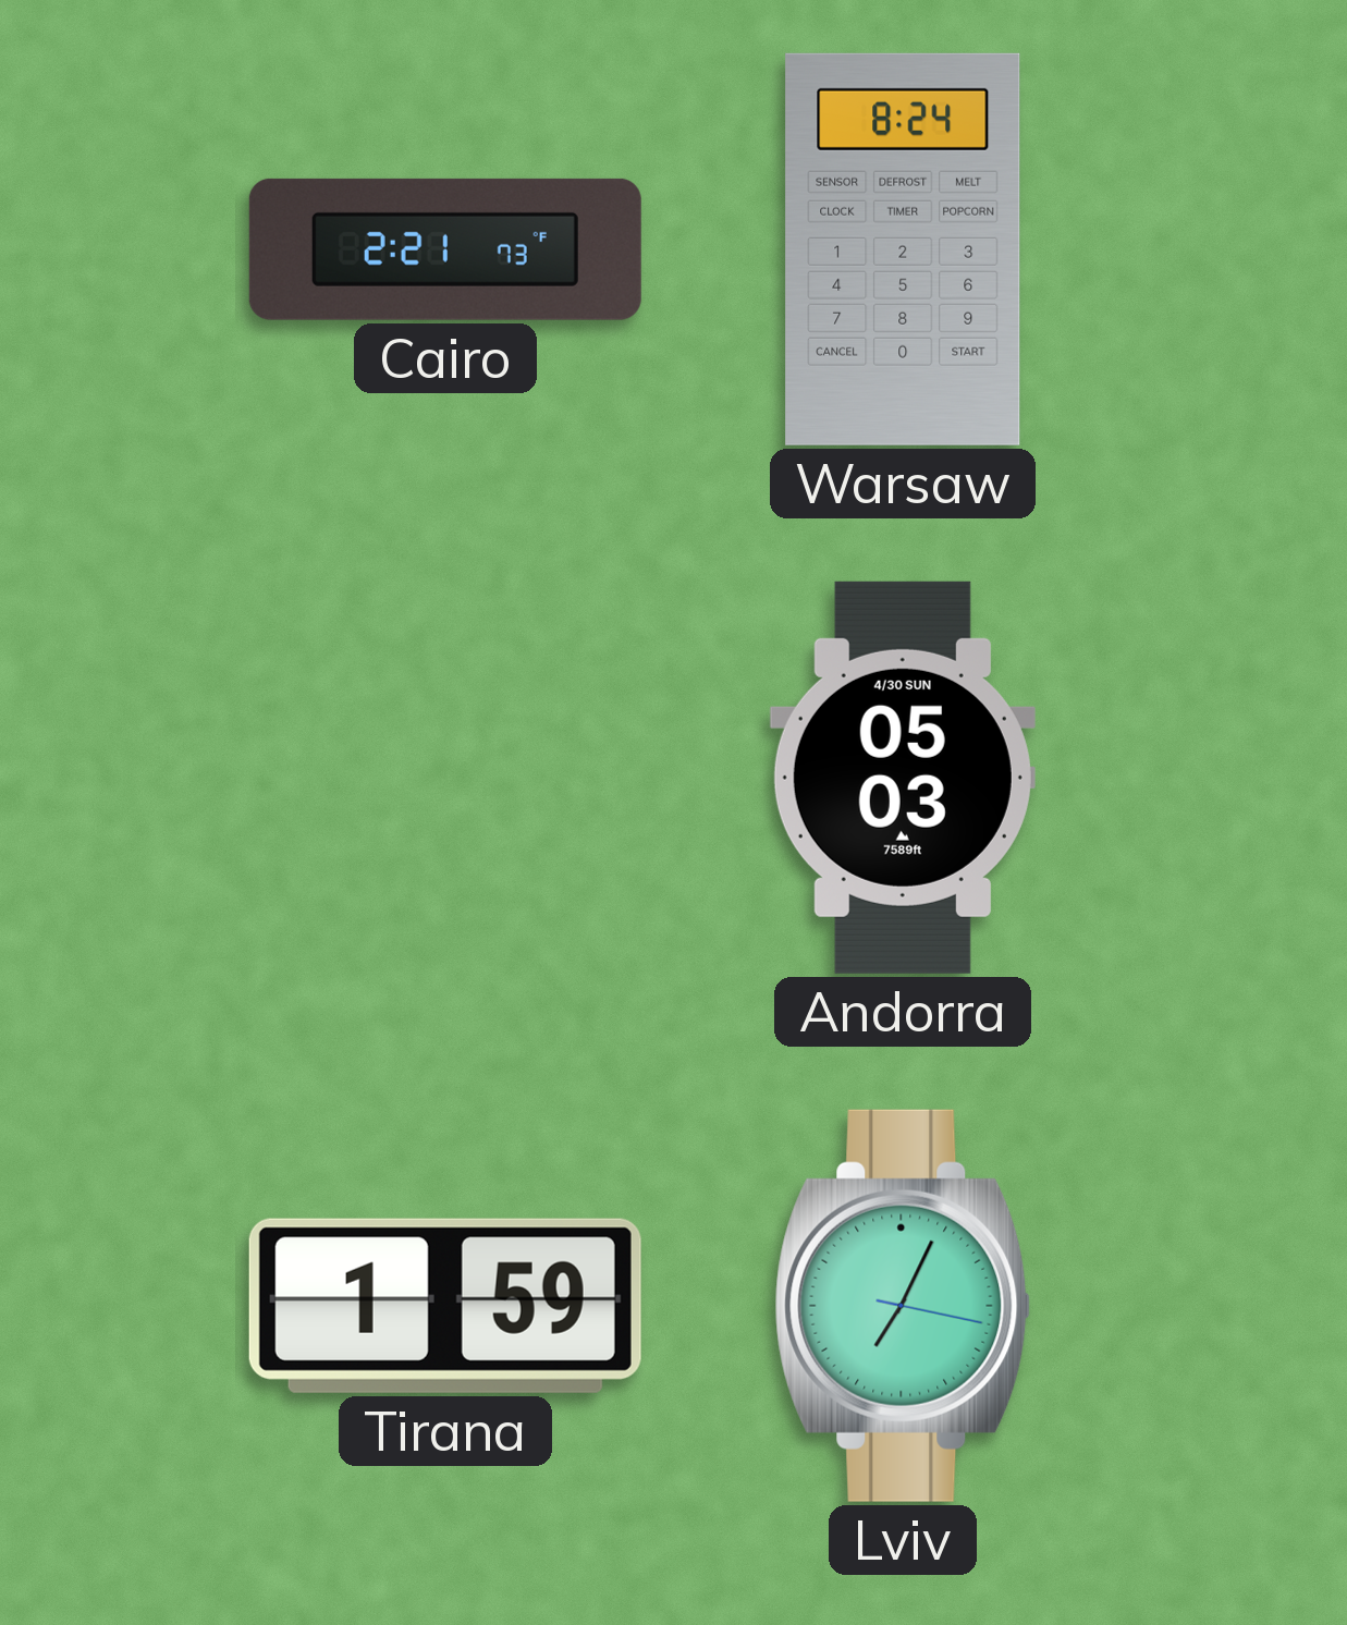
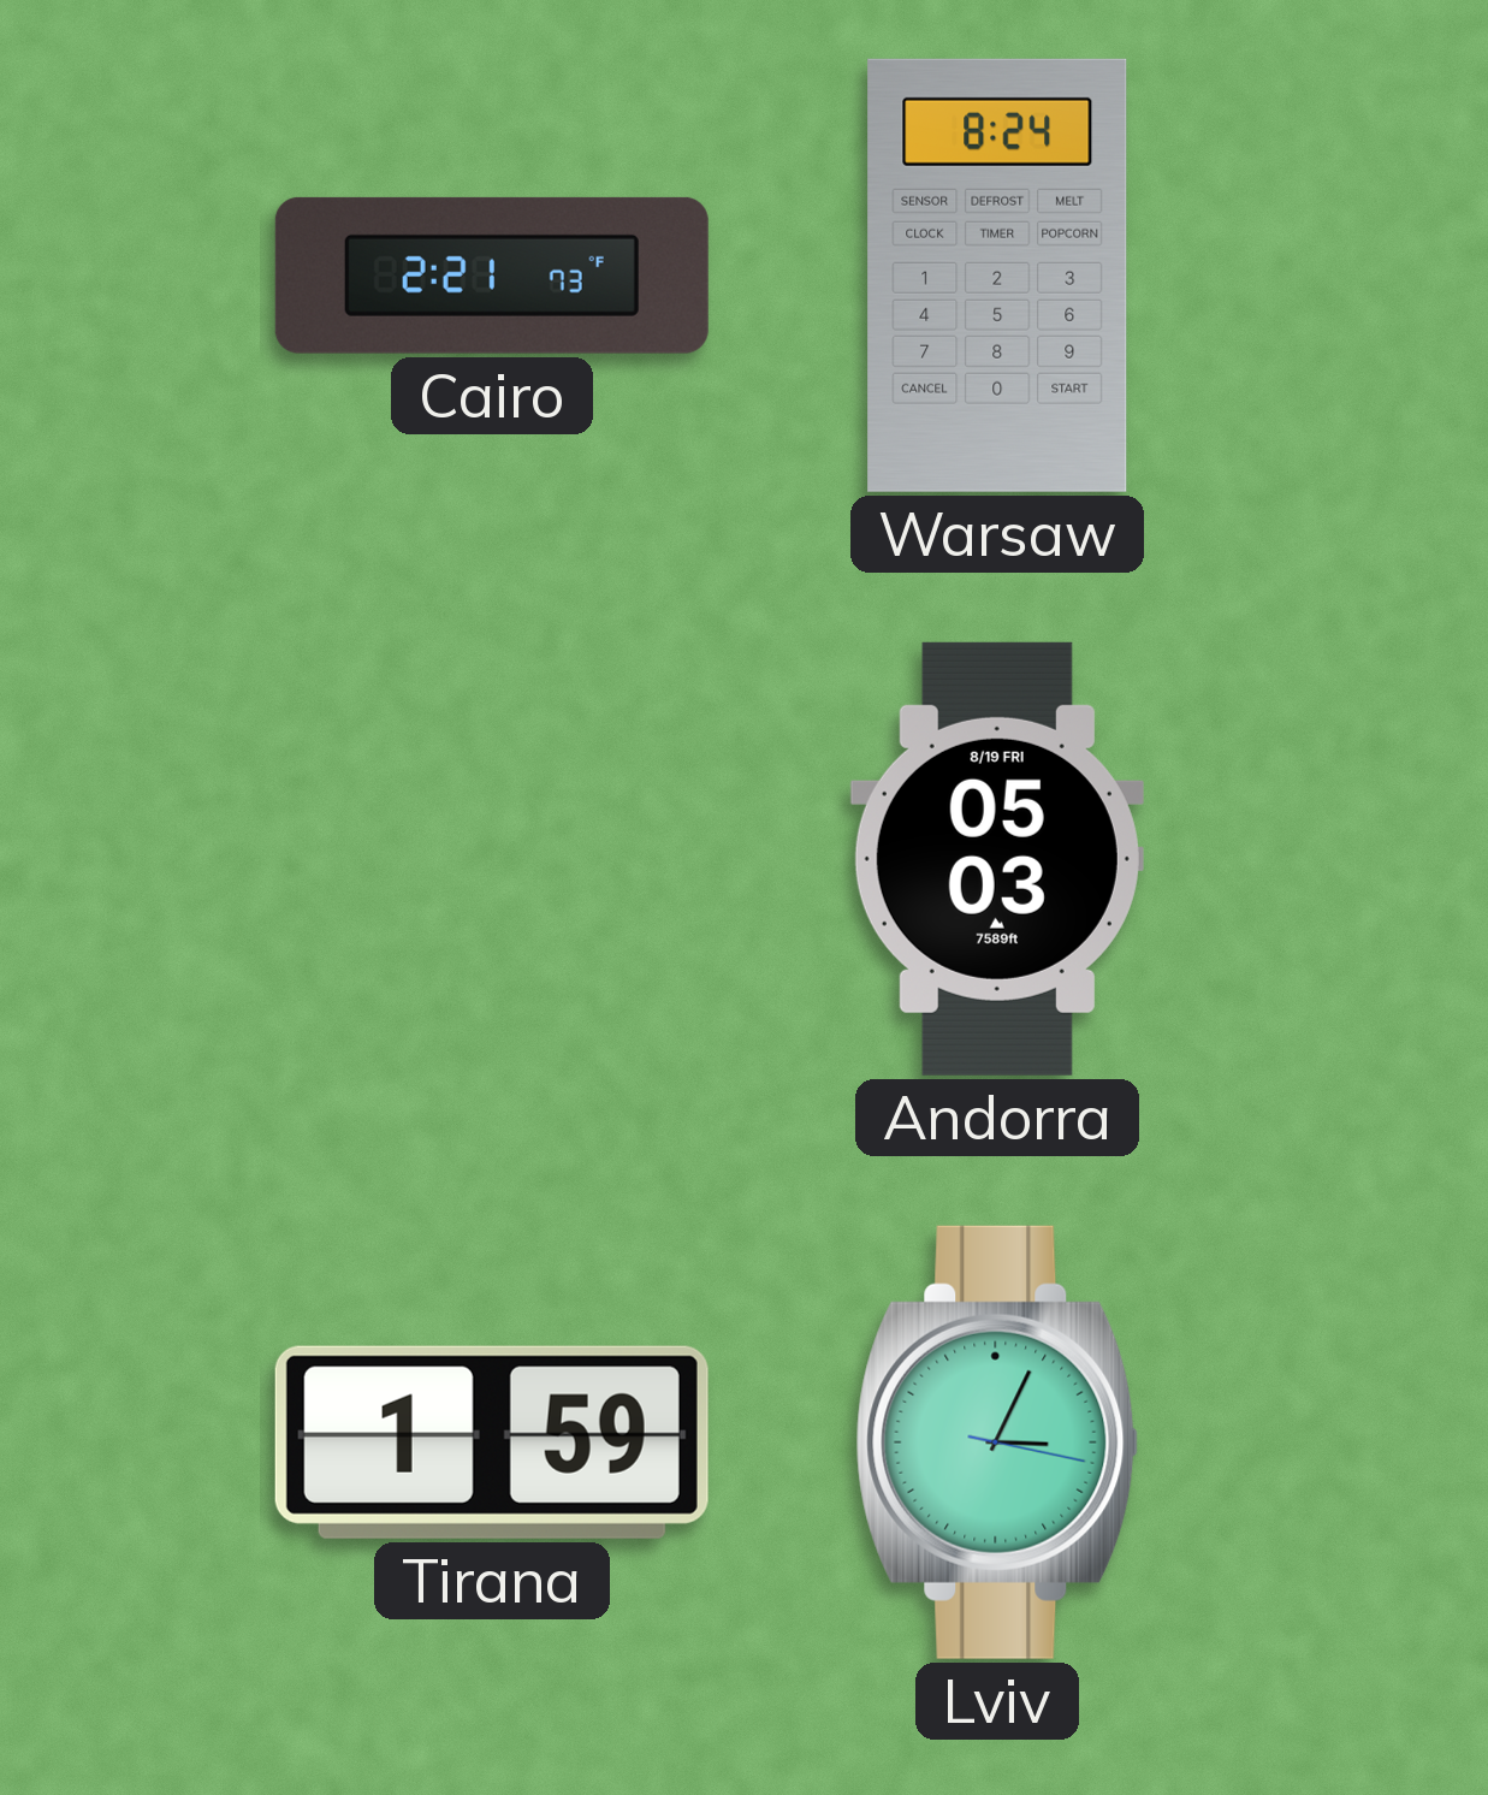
Andorra date: 4/30 SUN -> 8/19 FRI (997, 859)
Lviv: 7:04 -> 3:04 (997, 1442)
